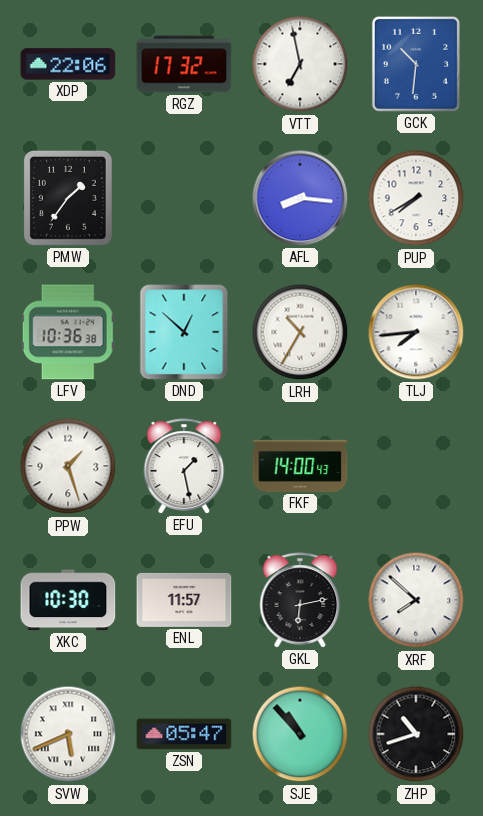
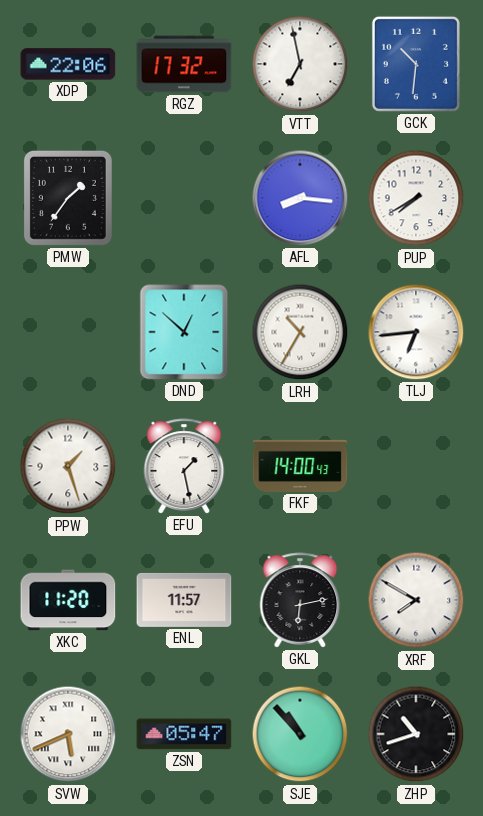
LFV: 10:36 -> none (68, 332)
TLJ: 7:44 -> 6:44 (416, 332)
XKC: 10:30 -> 11:20 (68, 600)
XRF: 7:52 -> 7:50 (416, 600)
